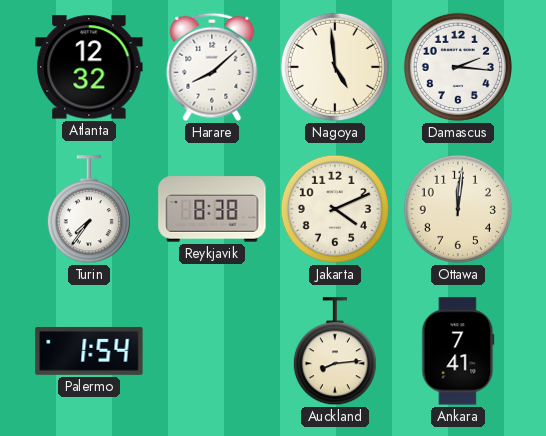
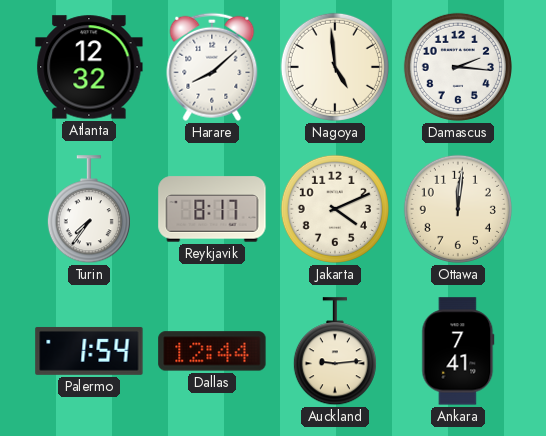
Reykjavik: 8:38 -> 8:17 (212, 209)
Dallas: none -> 12:44 (212, 351)
Auckland: 8:14 -> 9:14 (335, 352)
